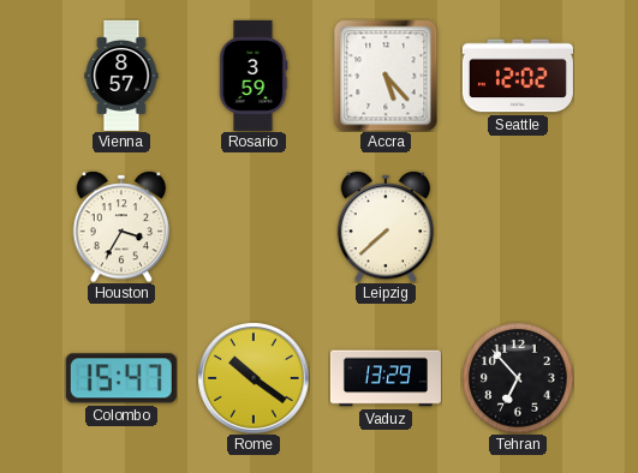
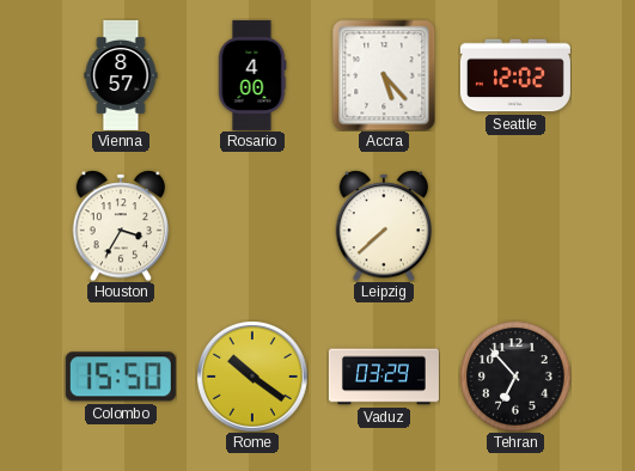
Rosario: 3:59 -> 4:00 (252, 75)
Colombo: 15:47 -> 15:50 (121, 377)
Vaduz: 13:29 -> 03:29 (384, 377)
